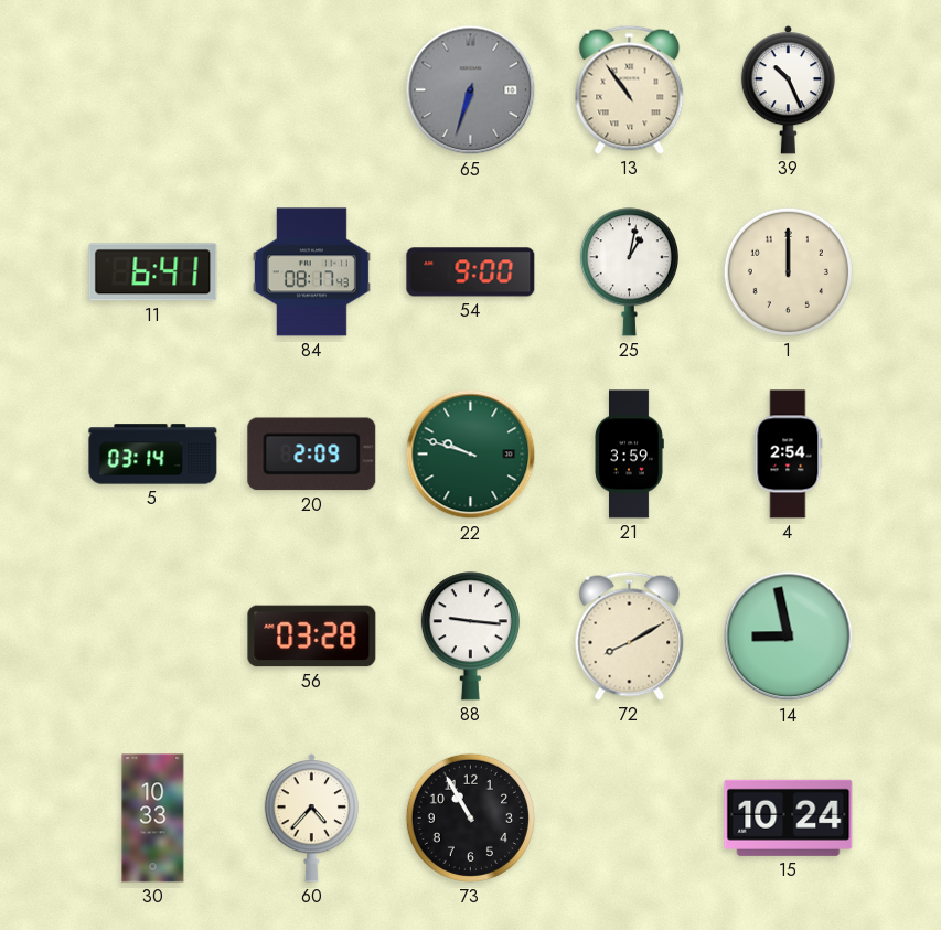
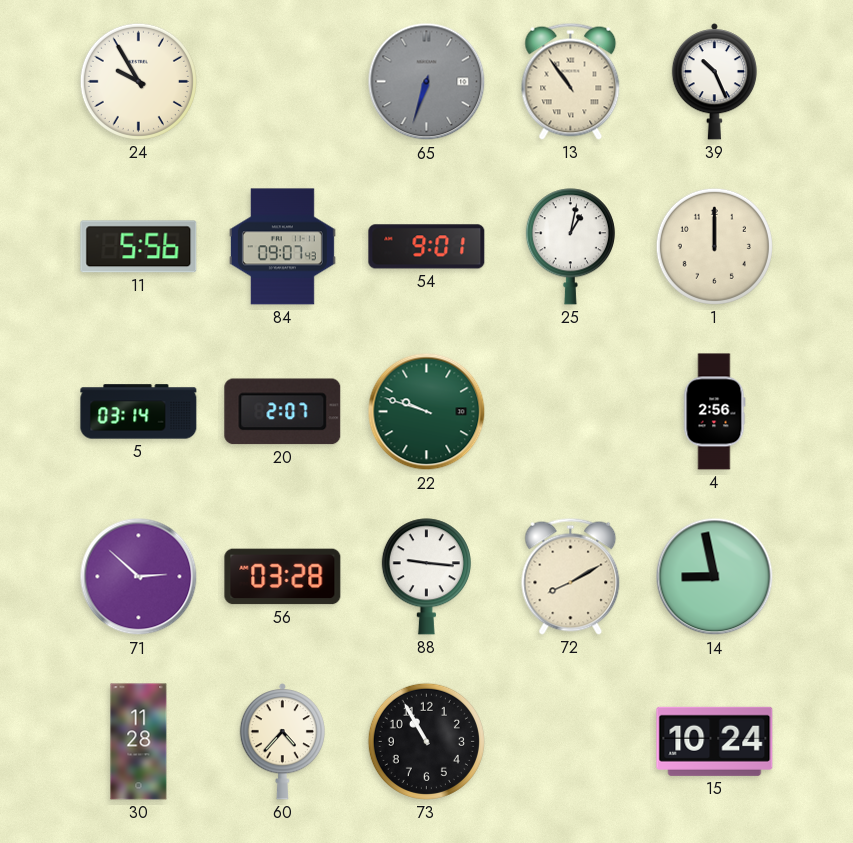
24: none -> 9:55 (138, 81)
11: 6:41 -> 5:56 (139, 247)
84: 08:17 -> 09:07 (282, 247)
54: 9:00 -> 9:01 (427, 247)
20: 2:09 -> 2:07 (283, 412)
21: 3:59 -> none (629, 455)
4: 2:54 -> 2:56 (715, 412)
71: none -> 2:52 (139, 577)
30: 10:33 -> 11:28 (139, 742)
